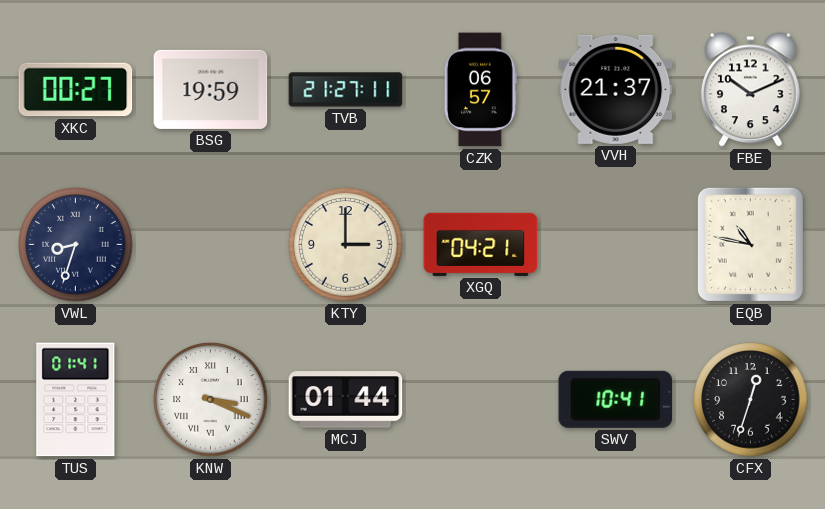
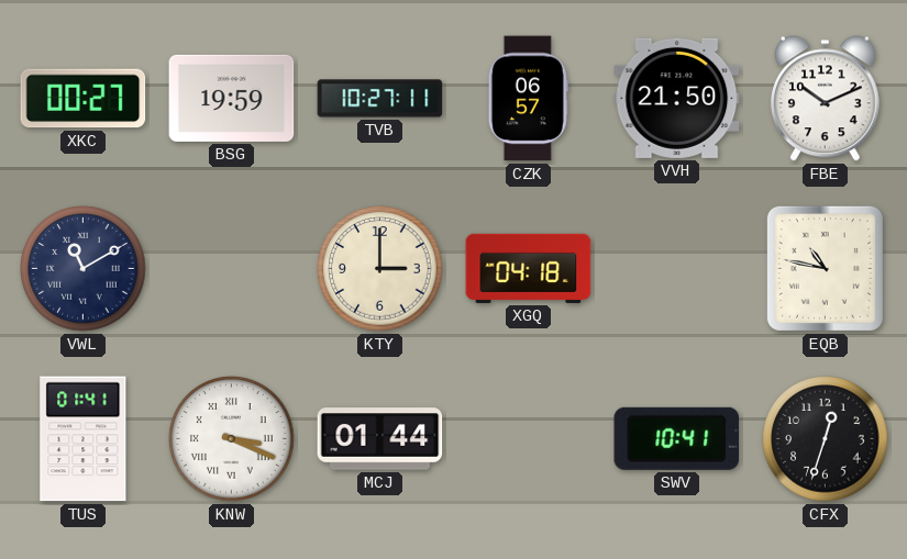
TVB: 21:27 -> 10:27 (380, 99)
VVH: 21:37 -> 21:50 (677, 98)
VWL: 8:33 -> 11:10 (84, 269)
XGQ: 04:21 -> 04:18 (529, 268)
